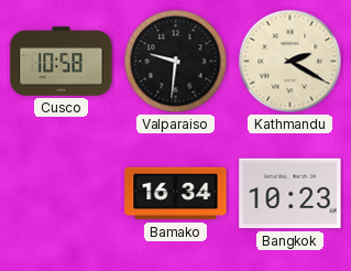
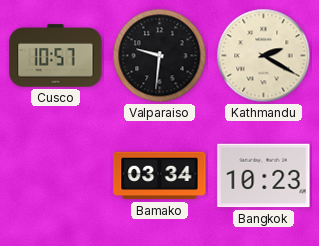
Cusco: 10:58 -> 10:57 (56, 56)
Bamako: 16:34 -> 03:34 (160, 176)
